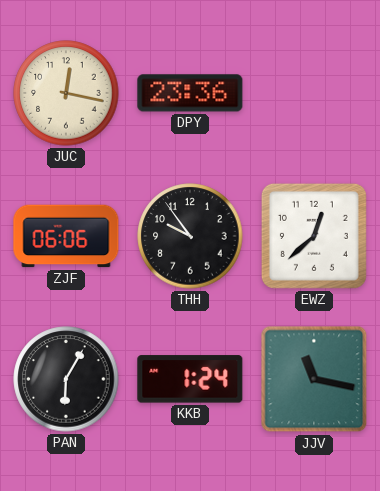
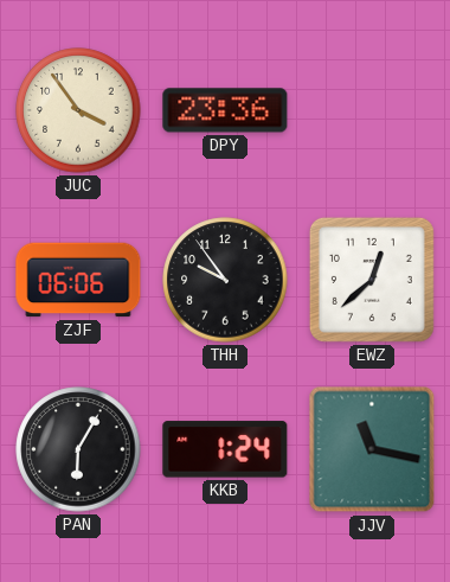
JUC: 12:17 -> 3:54 (78, 110)
